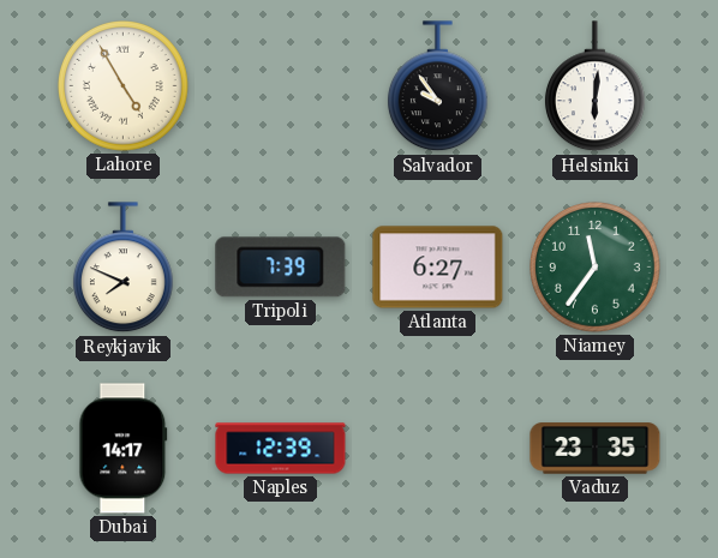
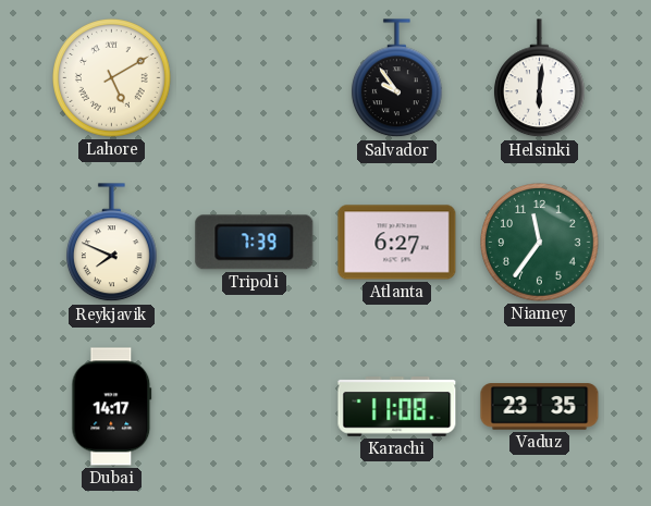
Lahore: 4:55 -> 5:10 (112, 78)
Naples: 12:39 -> none (281, 449)
Karachi: none -> 11:08 (397, 407)
